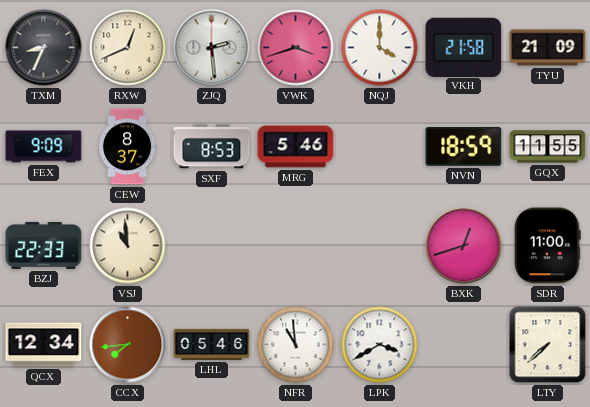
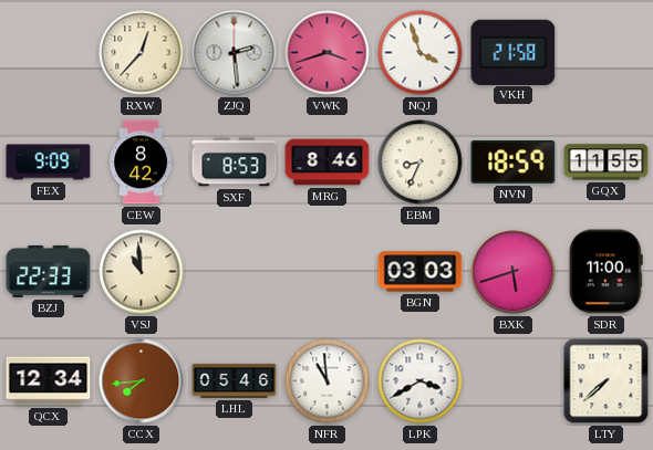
TXM: 8:34 -> none (44, 48)
RXW: 12:41 -> 12:37 (142, 53)
NQJ: 4:00 -> 3:57 (421, 53)
TYU: 21:09 -> none (548, 48)
CEW: 8:37 -> 8:42 (142, 163)
MRG: 5:46 -> 8:46 (328, 163)
EBM: none -> 8:34 (421, 163)
BGN: none -> 03:03 (421, 272)
BXK: 12:42 -> 5:42 (514, 272)
